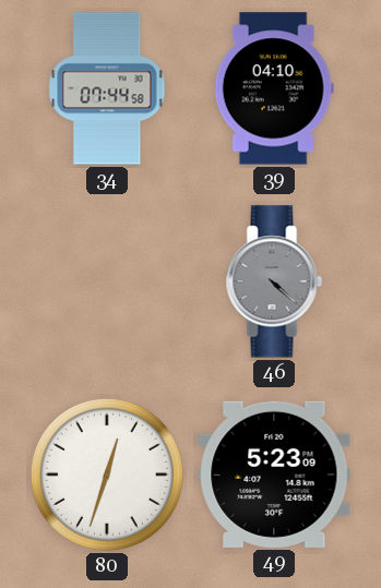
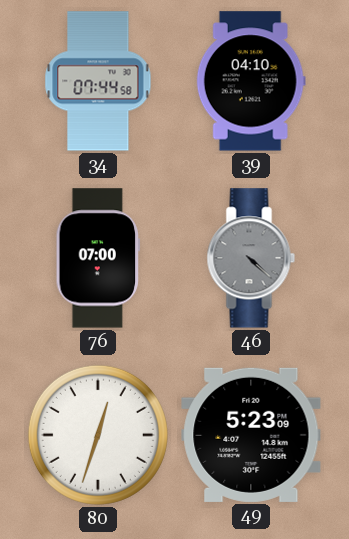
76: none -> 07:00 (98, 258)
